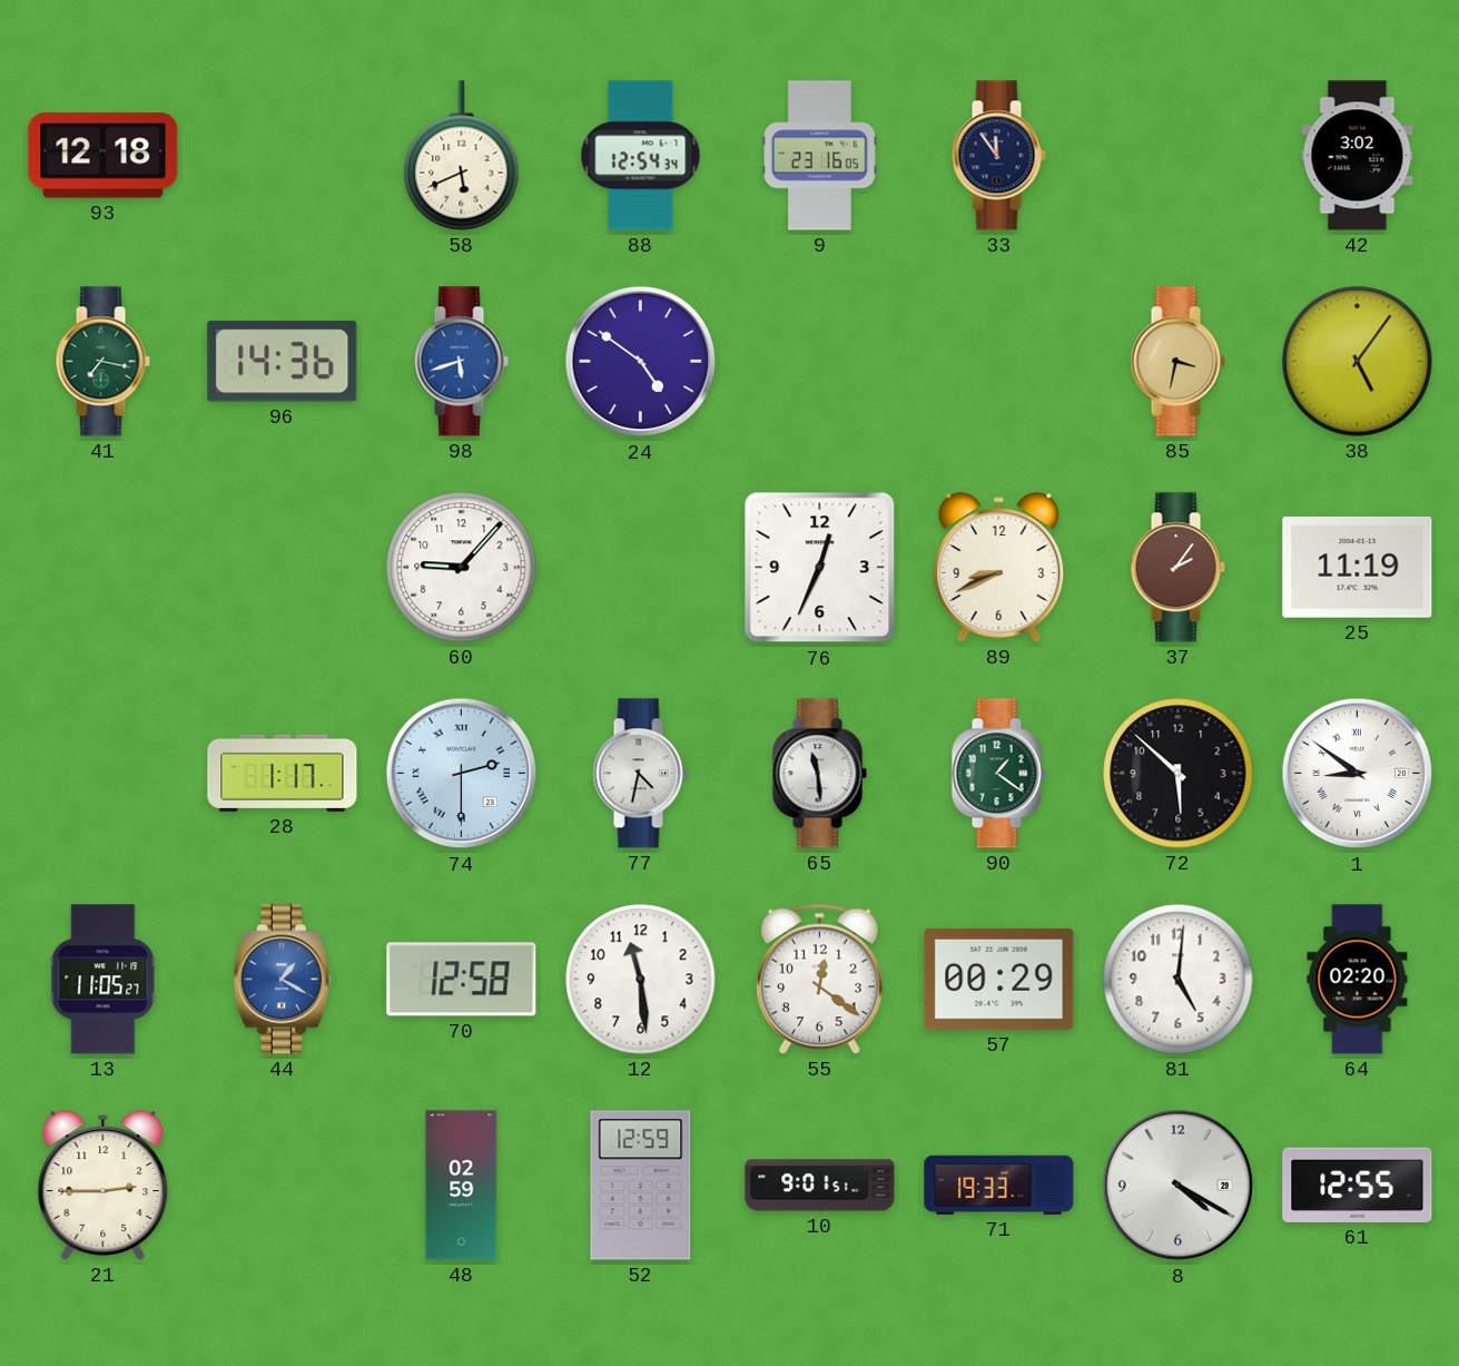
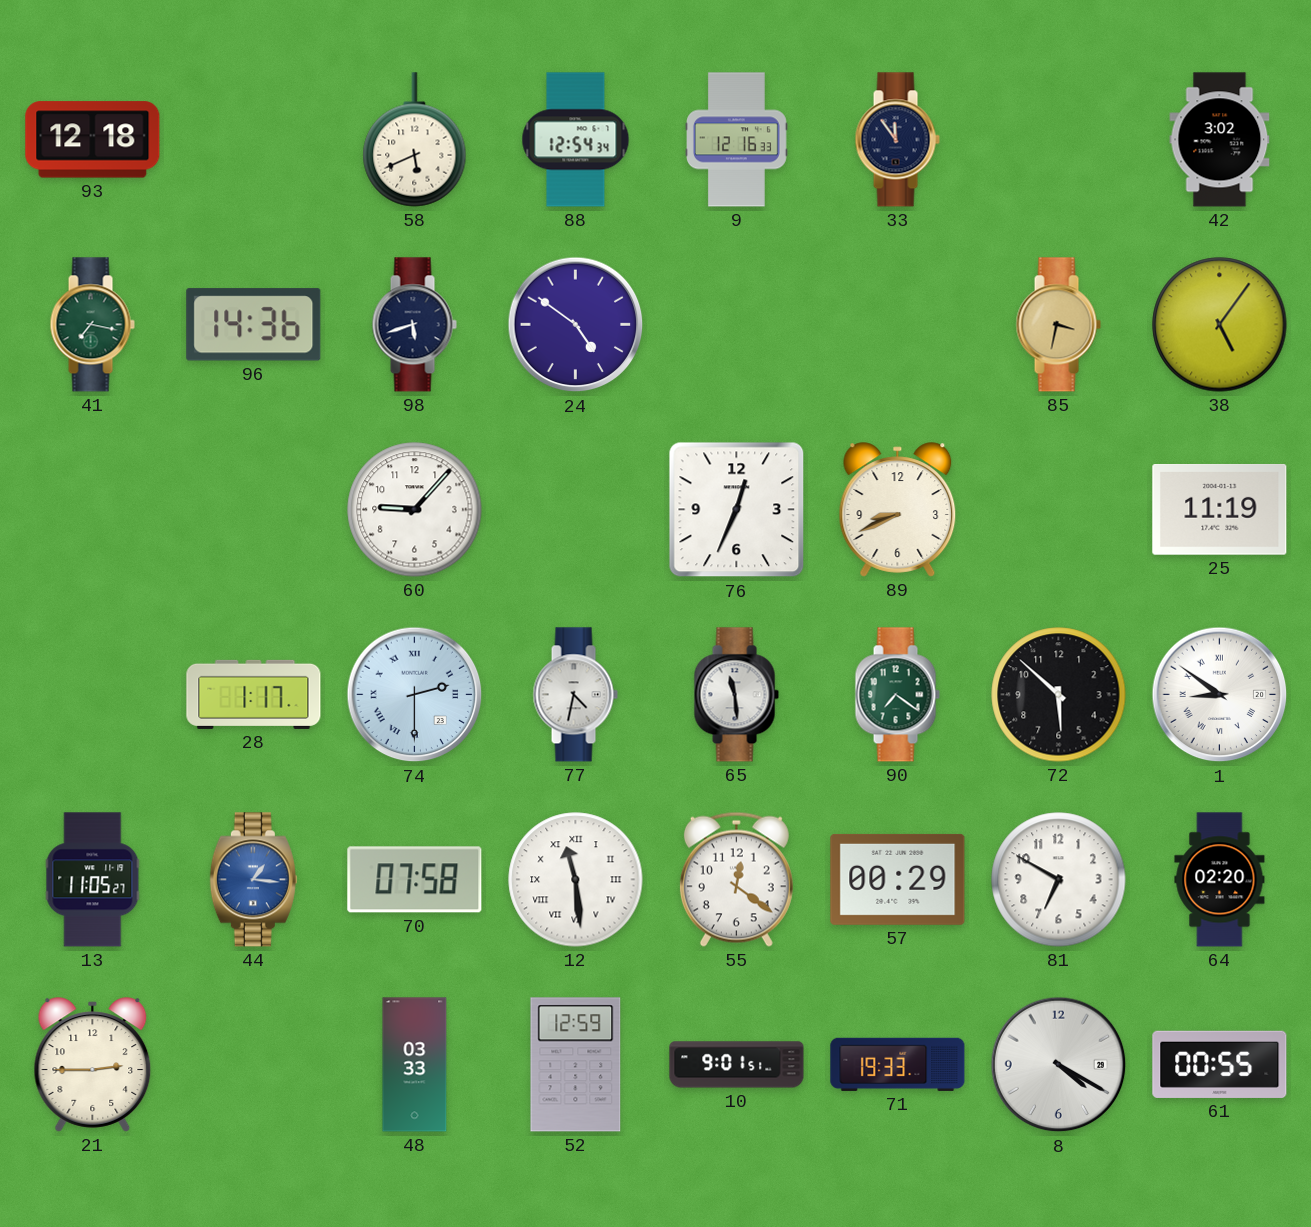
9: 23:16 -> 12:16 (737, 140)
98 dial: blue -> navy (414, 325)
37: 2:06 -> none (1177, 568)
90: 1:21 -> 7:21 (897, 695)
44: 1:20 -> 1:16 (253, 880)
70: 12:58 -> 07:58 (415, 880)
12 numerals: Arabic -> Roman (576, 880)
81: 5:01 -> 6:50 (1059, 880)
48: 02:59 -> 03:33 (415, 1065)
61: 12:55 -> 00:55 (1220, 1064)
